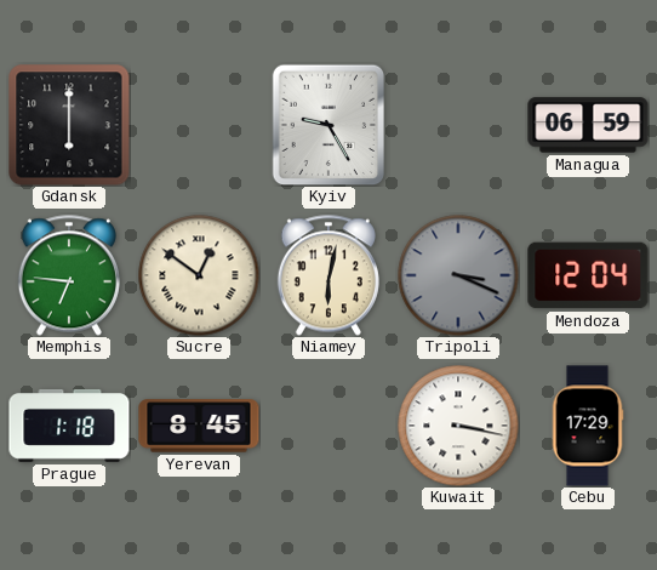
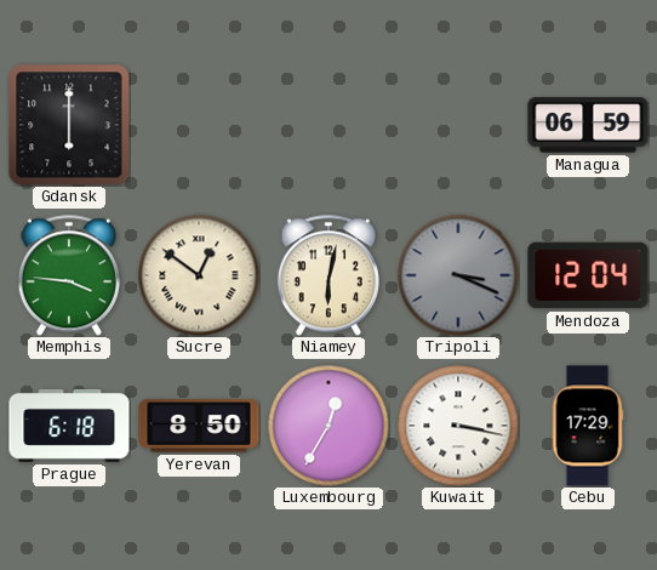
Kyiv: 9:25 -> none (328, 125)
Memphis: 6:46 -> 3:46 (69, 275)
Prague: 1:18 -> 6:18 (69, 426)
Yerevan: 8:45 -> 8:50 (199, 426)
Luxembourg: none -> 12:35 (328, 426)
